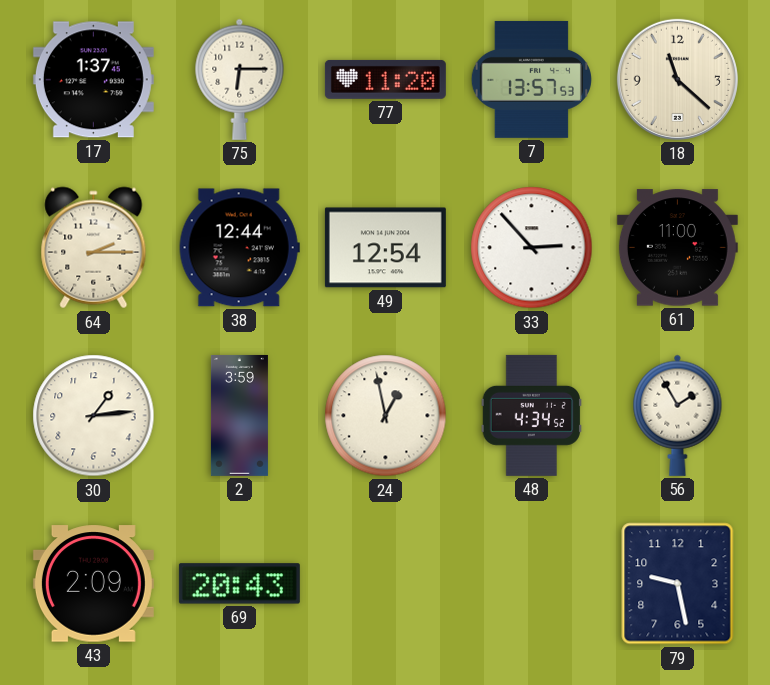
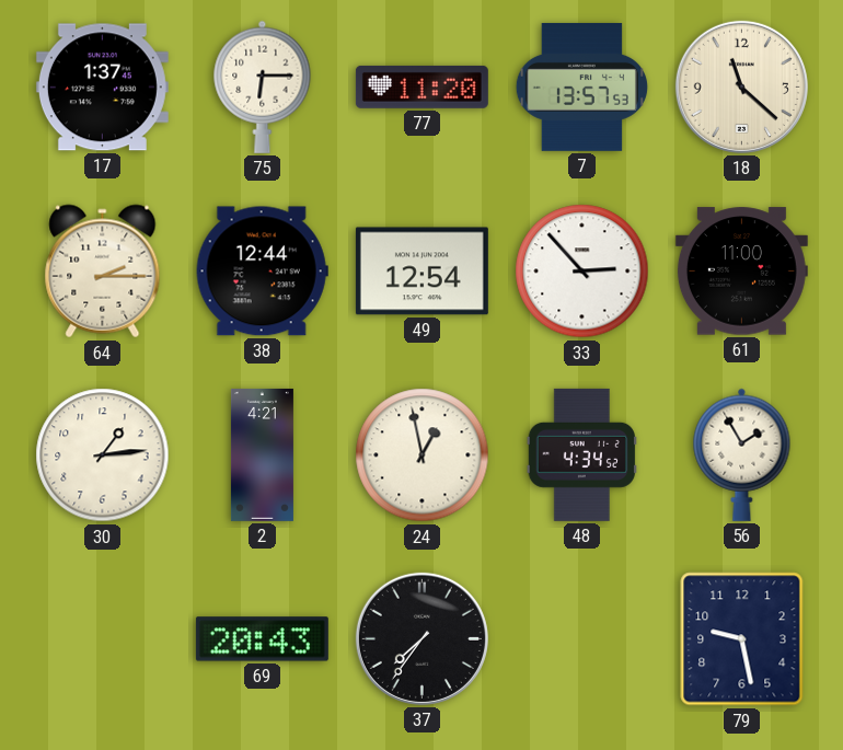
2: 3:59 -> 4:21 (262, 454)
43: 2:09 -> none (93, 584)
37: none -> 7:36 (422, 638)
